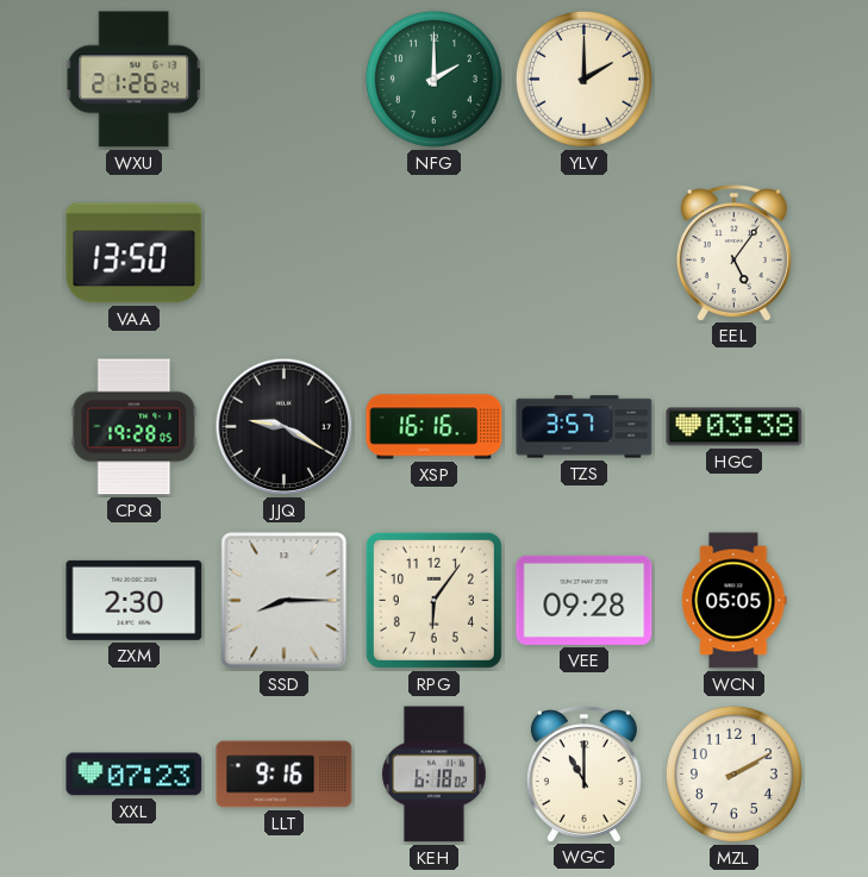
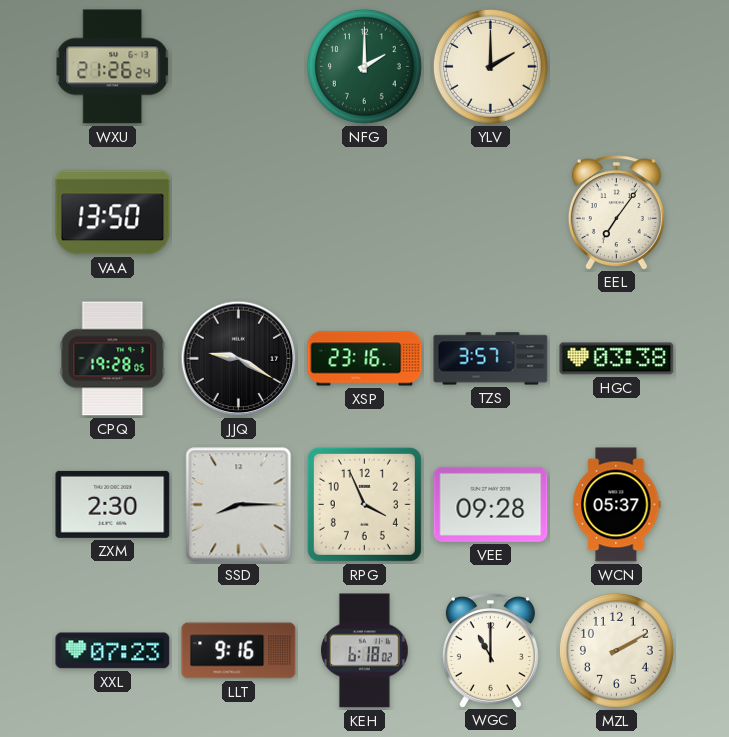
EEL: 5:06 -> 7:06 (616, 212)
XSP: 16:16 -> 23:16 (365, 359)
RPG: 6:06 -> 3:56 (364, 504)
WCN: 05:05 -> 05:37 (617, 505)
